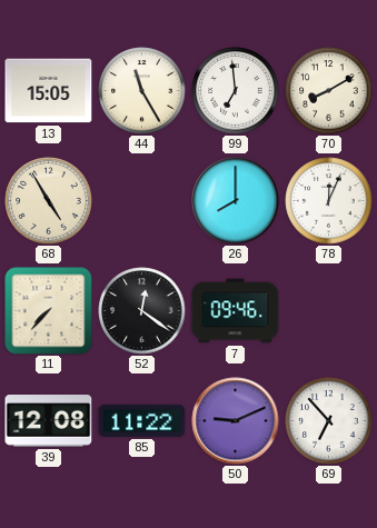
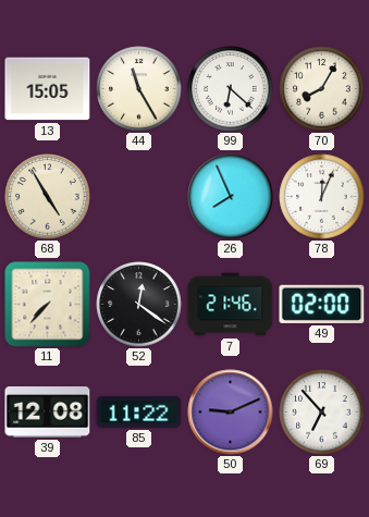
99: 6:59 -> 6:22 (231, 89)
70: 8:10 -> 8:05 (322, 89)
26: 8:00 -> 7:56 (231, 197)
7: 09:46 -> 21:46 (231, 305)
49: none -> 02:00 (322, 304)
